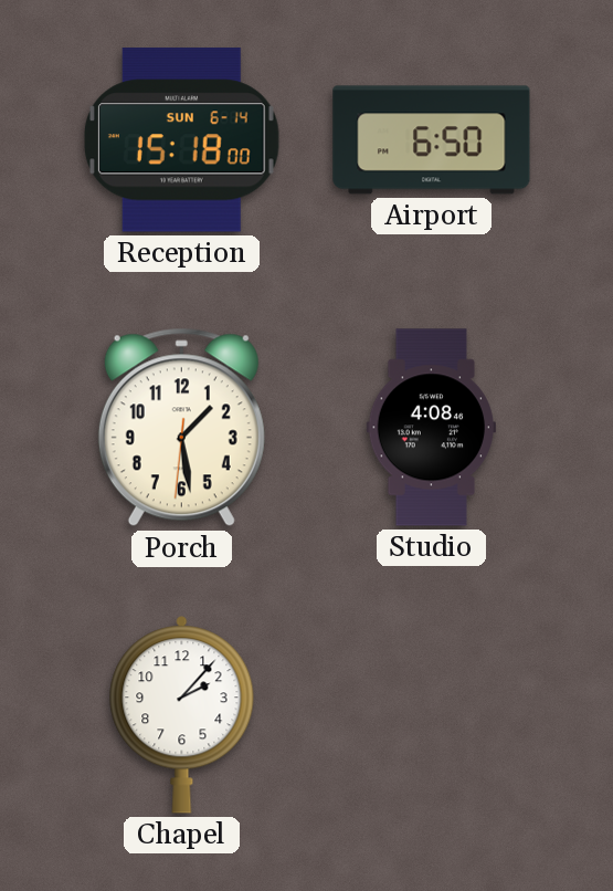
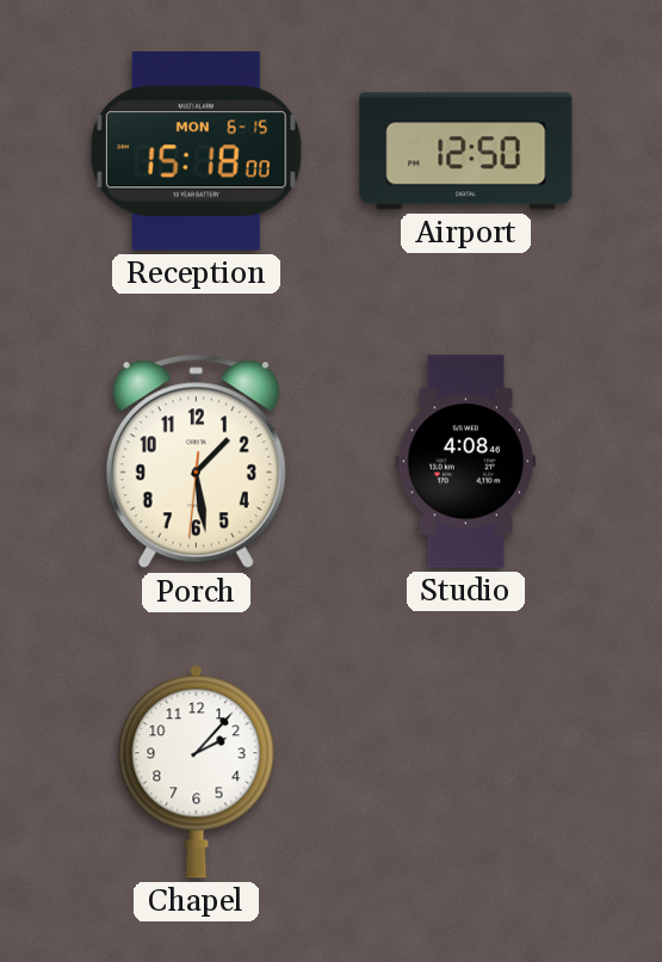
Reception date: SUN 6-14 -> MON 6-15 (196, 152)
Airport: 6:50 -> 12:50 (466, 152)
